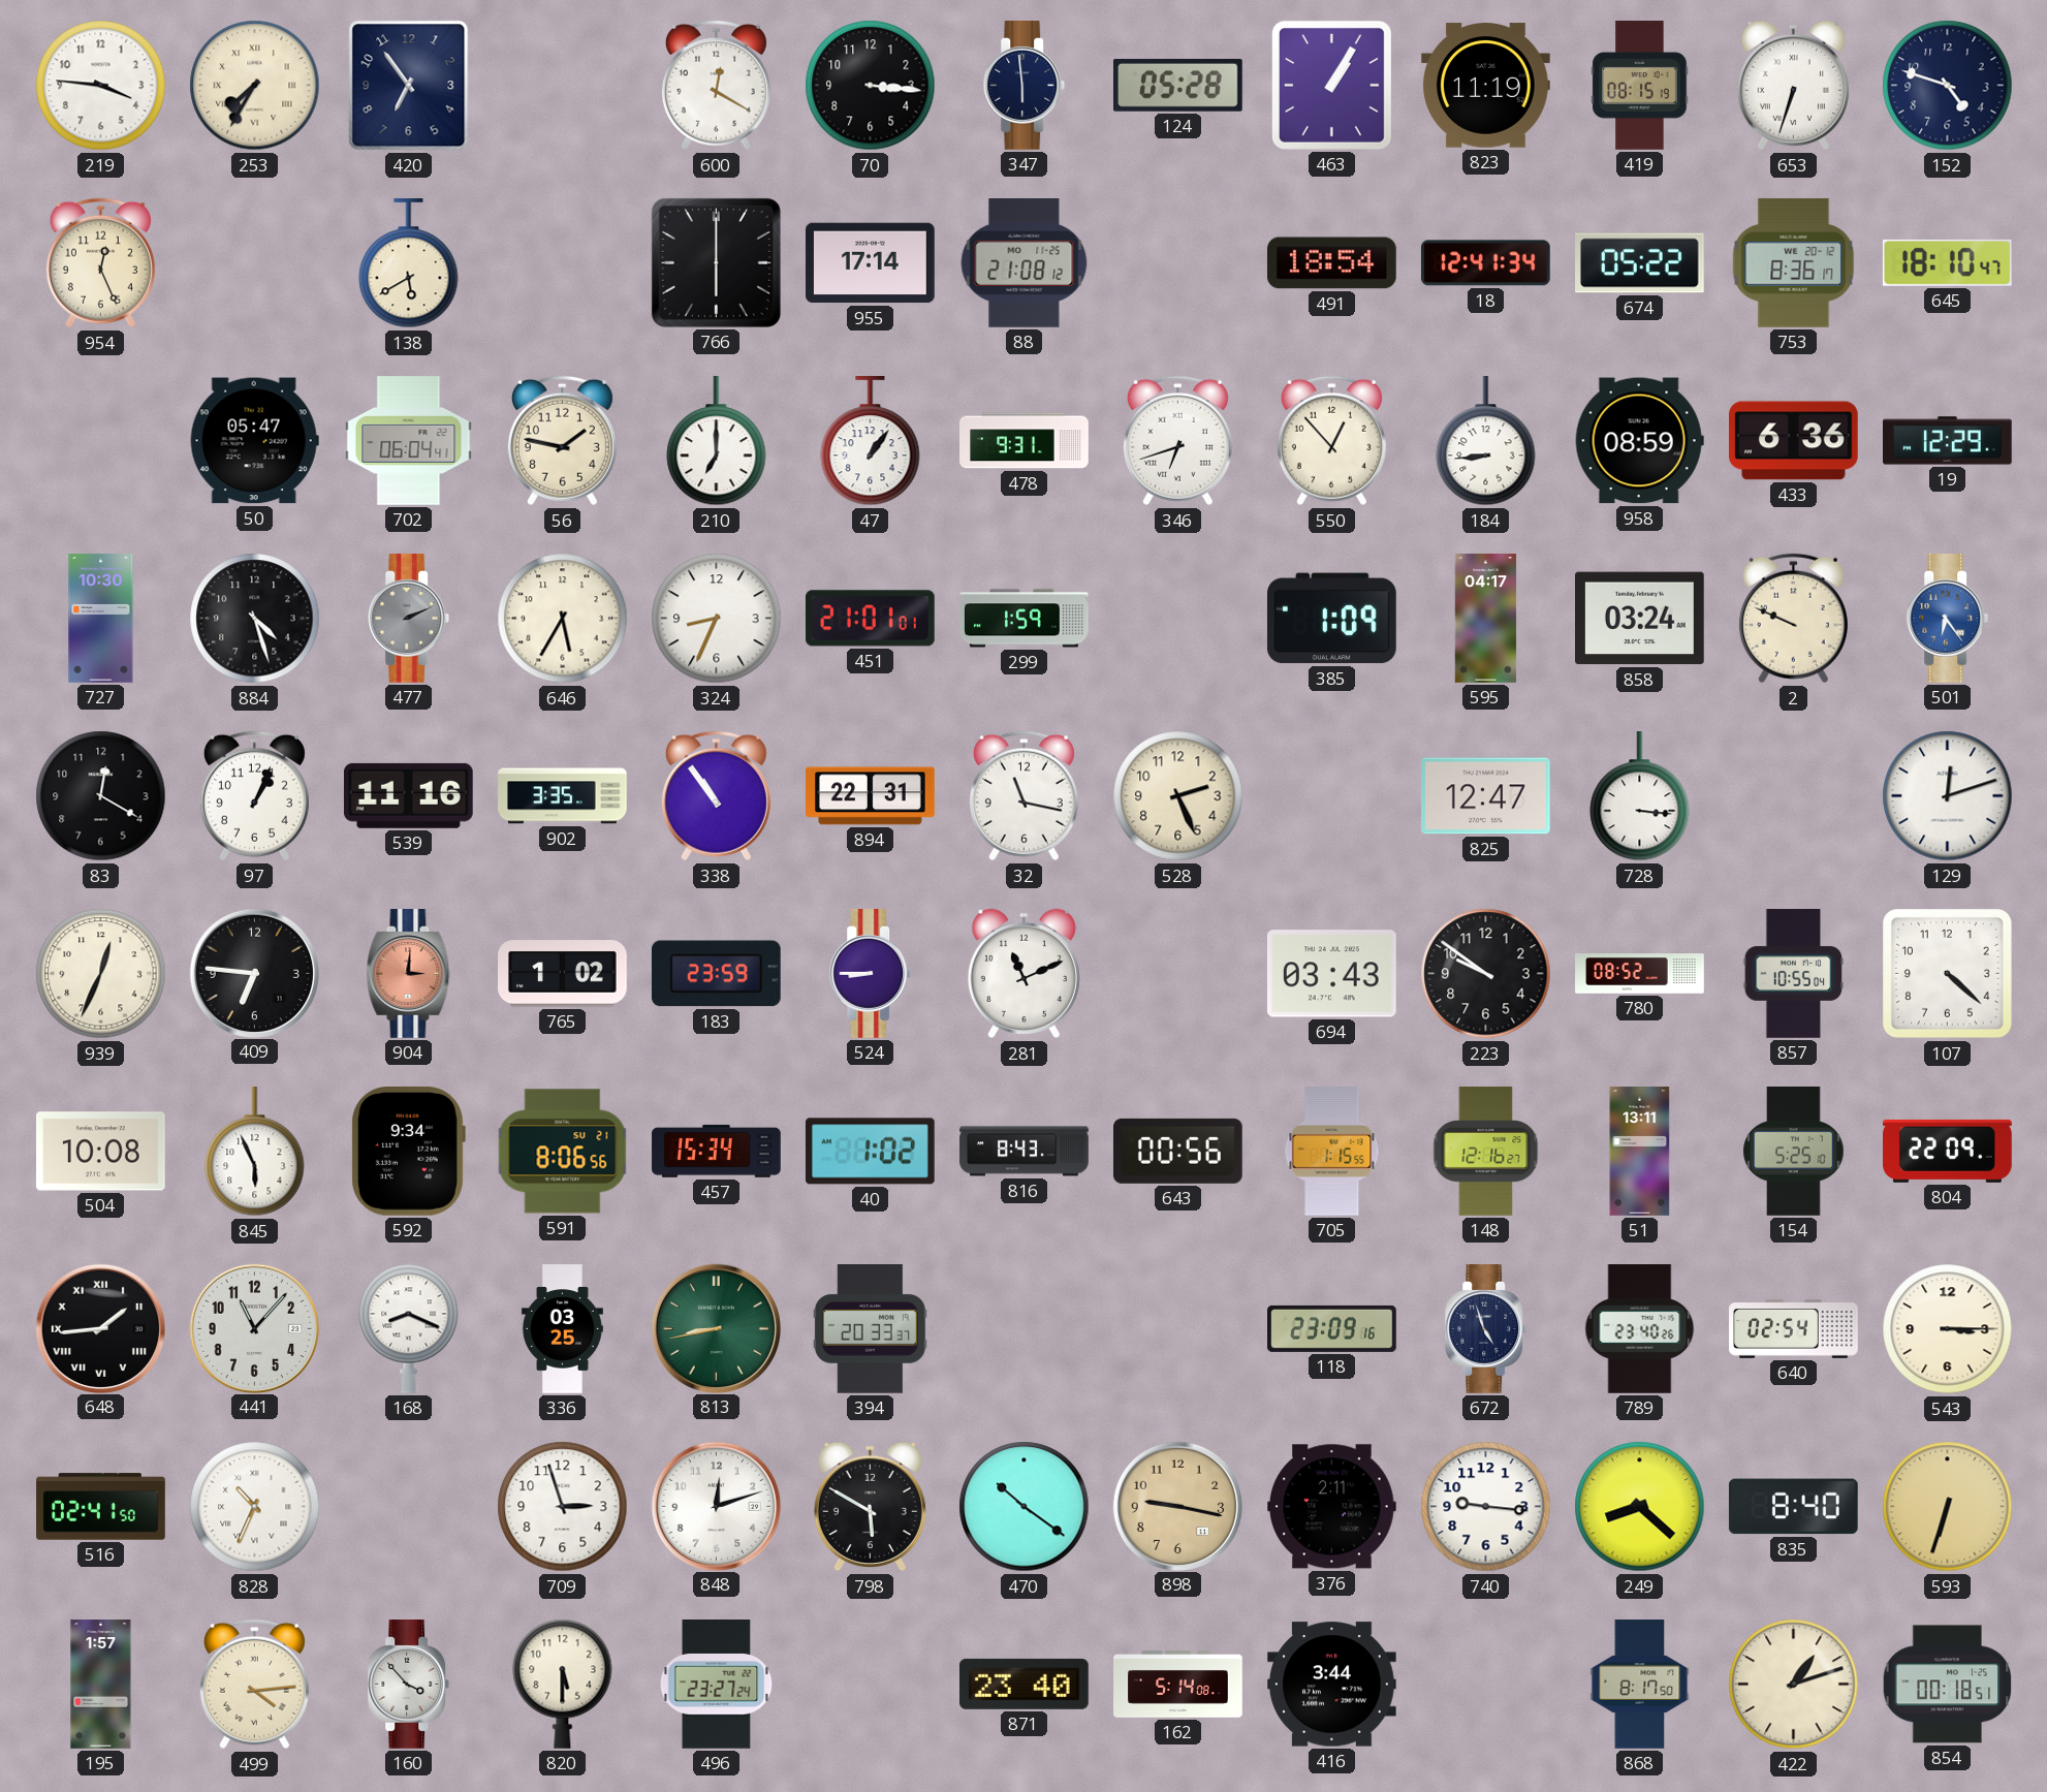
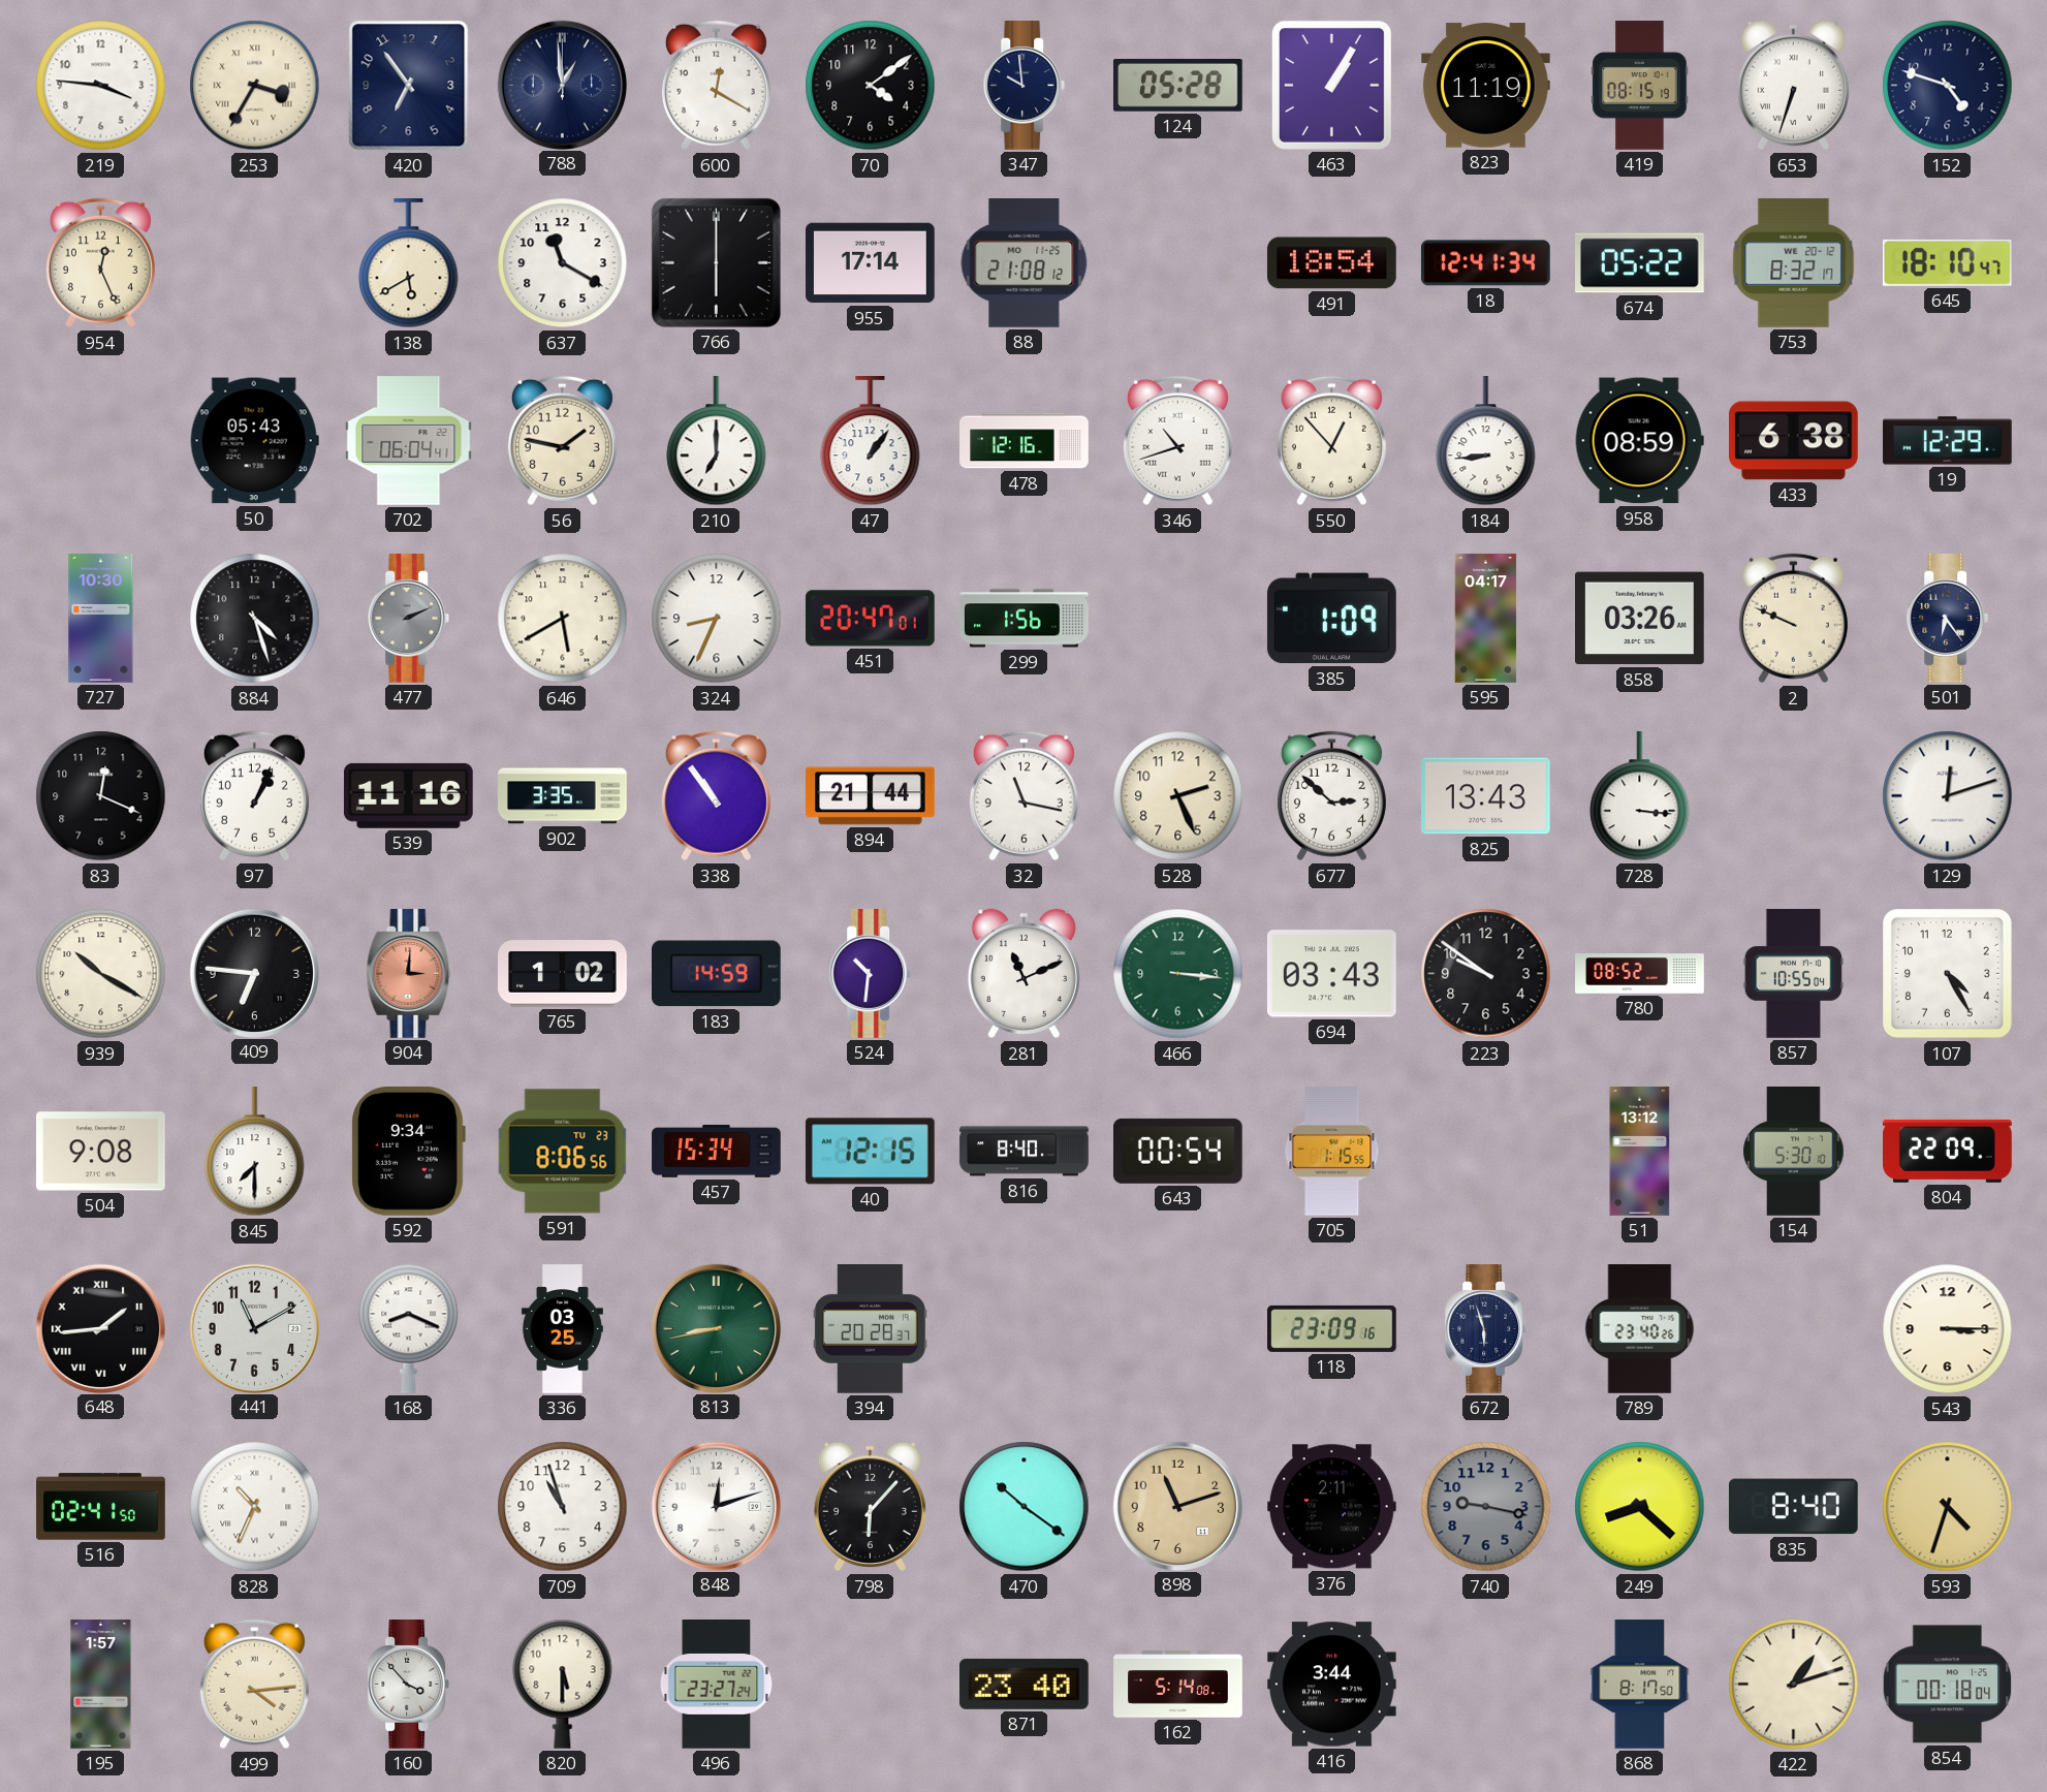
253: 7:35 -> 3:35 (255, 86)
788: none -> 12:59 (562, 85)
70: 3:16 -> 4:09 (871, 86)
347: 5:59 -> 9:59 (1025, 86)
637: none -> 11:20 (563, 263)
753: 8:36 -> 8:32 (1794, 262)
50: 05:47 -> 05:43 (254, 441)
478: 9:31 -> 12:16 (1025, 441)
346: 6:42 -> 10:42 (1177, 441)
433: 6:36 -> 6:38 (1794, 441)
646: 5:35 -> 5:40 (563, 619)
451: 21:01 -> 20:47 (870, 619)
299: 1:59 -> 1:56 (1025, 619)
858: 03:24 -> 03:26 (1640, 619)
501 dial: blue -> navy (1948, 619)
83: 12:20 -> 12:19 (101, 796)
894: 22:31 -> 21:44 (871, 796)
677: none -> 2:52 (1331, 796)
825: 12:47 -> 13:43 (1486, 796)
939: 12:34 -> 10:20 (101, 974)
183: 23:59 -> 14:59 (716, 974)
524: 8:45 -> 10:31 (871, 974)
466: none -> 3:16 (1178, 974)
107: 4:22 -> 4:25 (1948, 974)
504: 10:08 -> 9:08 (101, 1152)
845: 5:56 -> 7:30 (255, 1153)
591 date: SU 21 -> TU 23 (563, 1152)
40: 1:02 -> 12:15 (870, 1152)
816: 8:43 -> 8:40 (1025, 1152)
643: 00:56 -> 00:54 (1177, 1151)
148: 12:16 -> none (1486, 1152)
51: 13:11 -> 13:12 (1640, 1152)
154: 5:25 -> 5:30 (1794, 1152)
441: 11:07 -> 11:10 (254, 1328)
394: 20:33 -> 20:28 (870, 1329)
672: 4:57 -> 5:57 (1486, 1329)
640: 02:54 -> none (1794, 1328)
709: 2:57 -> 10:57 (563, 1507)
798: 5:50 -> 6:07 (870, 1507)
898: 9:17 -> 11:12 (1177, 1506)
740: 9:16 -> 9:17 (1486, 1507)
740 dial: white -> grey (1486, 1507)
593: 6:33 -> 4:33 (1948, 1507)
854: 00:18:51 -> 00:18:04 (1948, 1685)
